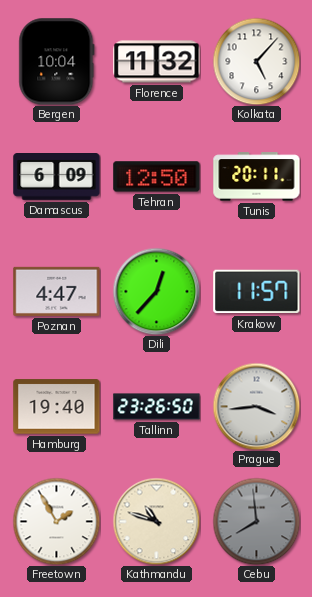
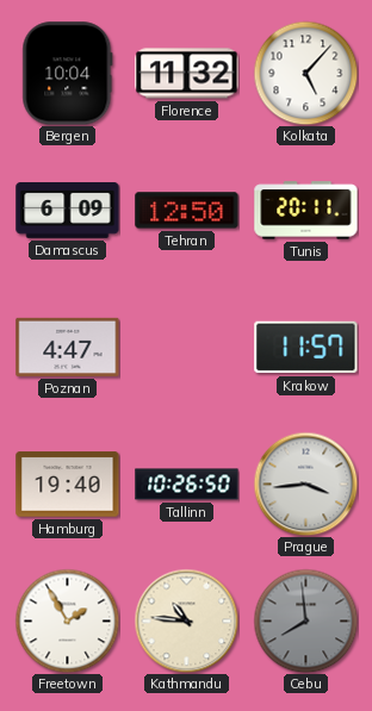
Dili: 12:37 -> none (156, 291)
Tallinn: 23:26 -> 10:26 (187, 485)
Kathmandu: 10:48 -> 10:46 (186, 620)
